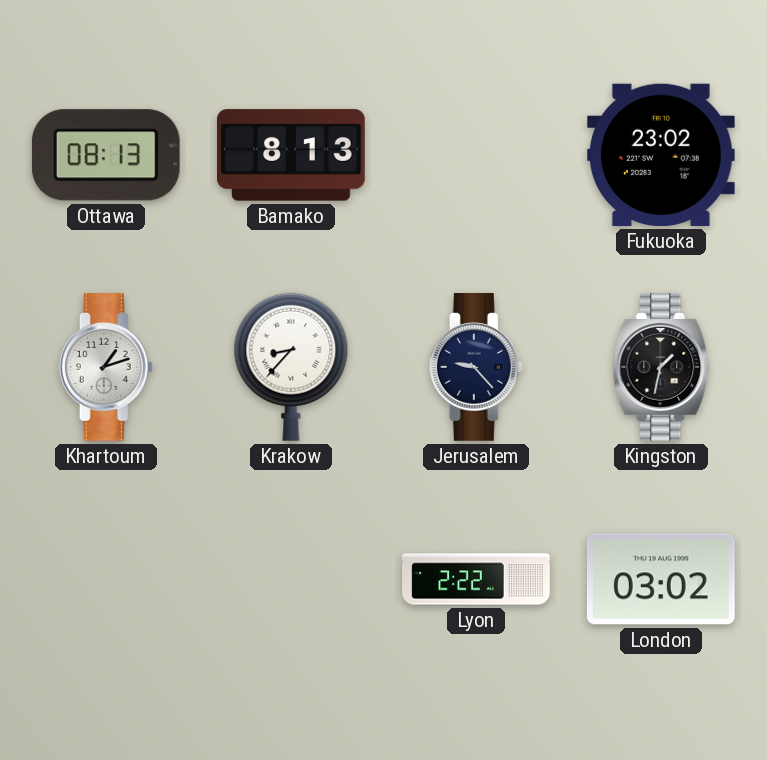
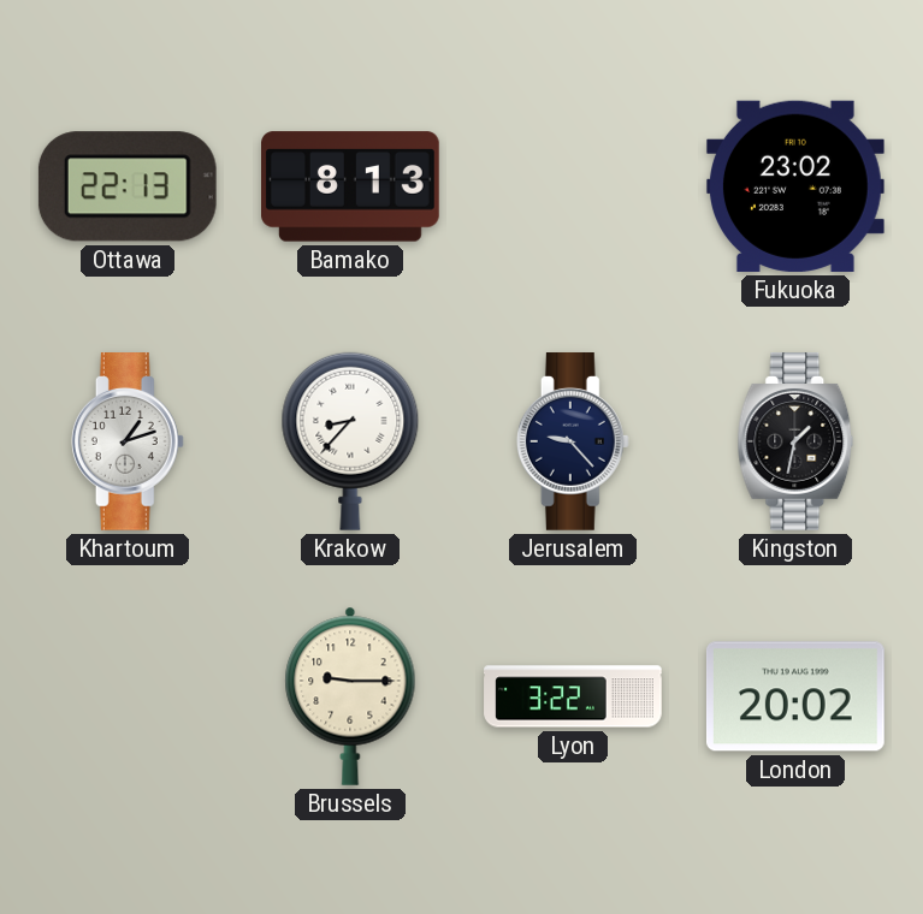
Ottawa: 08:13 -> 22:13 (128, 186)
Brussels: none -> 9:15 (350, 696)
Lyon: 2:22 -> 3:22 (573, 696)
London: 03:02 -> 20:02 (795, 696)
